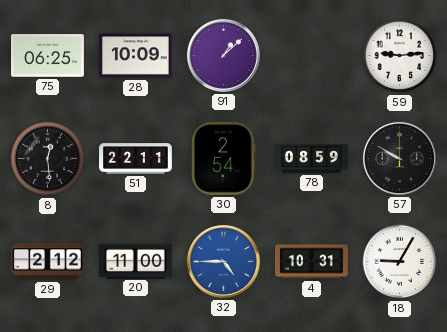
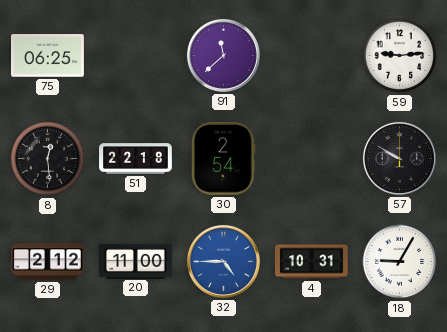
28: 10:09 -> none (136, 56)
91: 1:08 -> 11:38 (223, 55)
51: 22:11 -> 22:18 (136, 159)
78: 08:59 -> none (312, 158)
